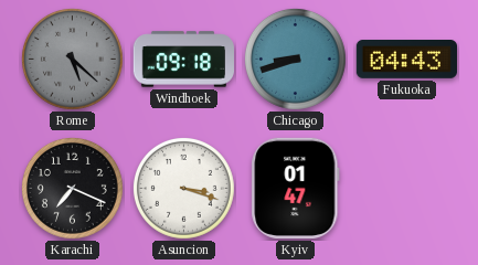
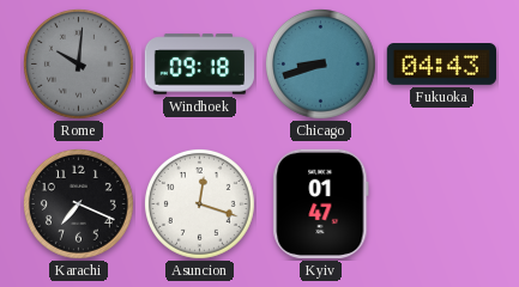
Rome: 5:22 -> 10:01 (78, 63)
Asuncion: 3:18 -> 12:18 (199, 203)
